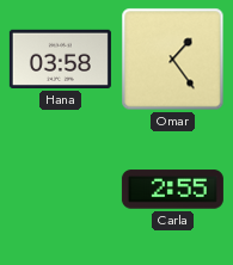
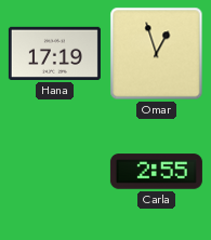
Hana: 03:58 -> 17:19 (54, 53)
Omar: 1:24 -> 12:57 (157, 54)
